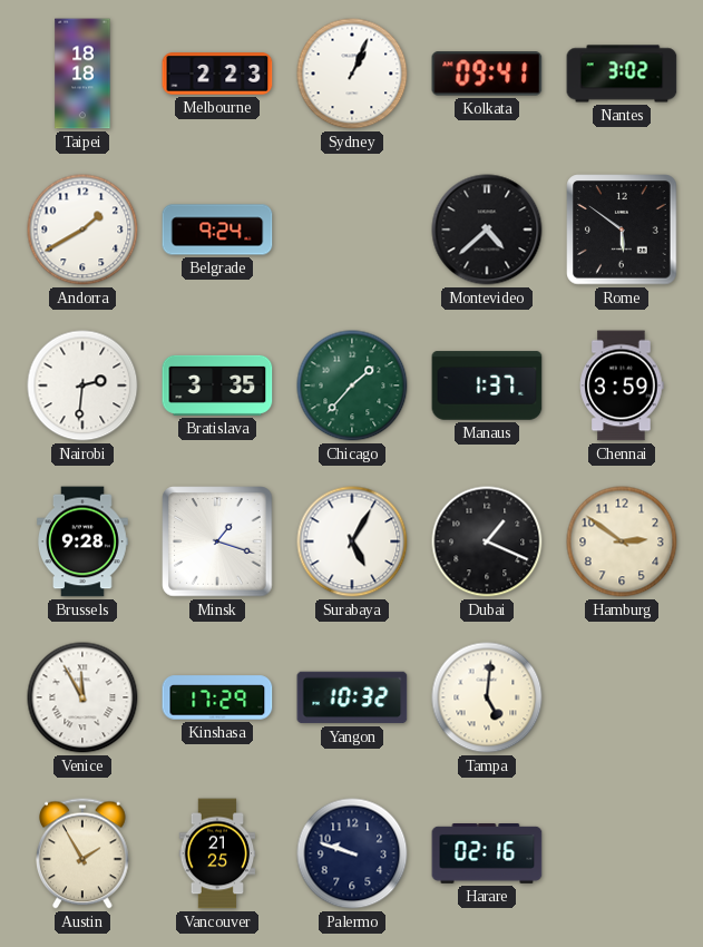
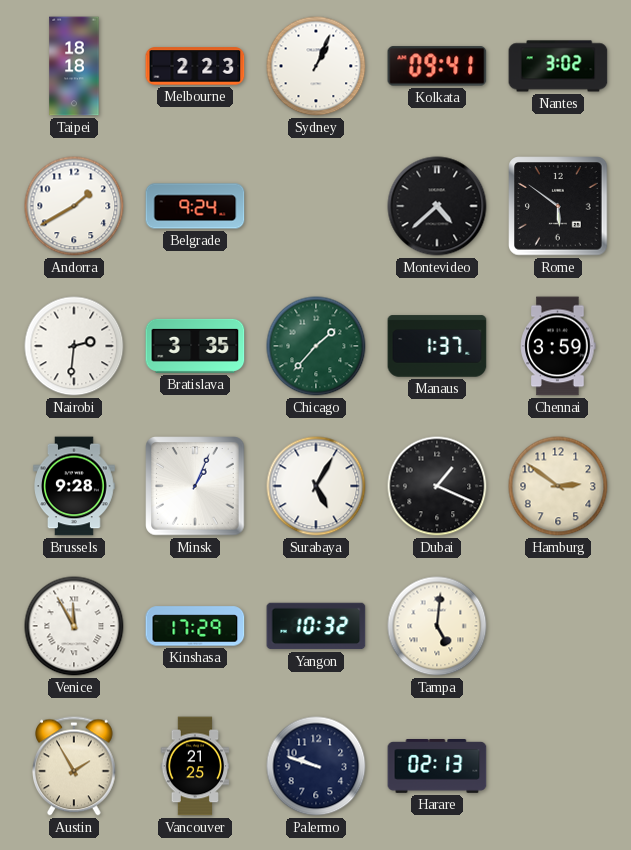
Minsk: 1:18 -> 1:04 (195, 486)
Harare: 02:16 -> 02:13 (437, 767)
